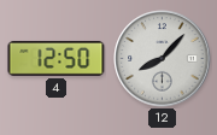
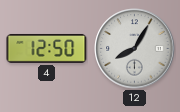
12: 8:07 -> 8:05 (135, 49)
